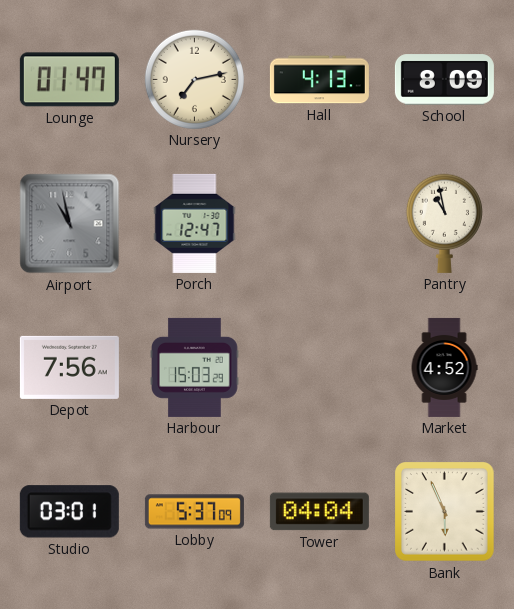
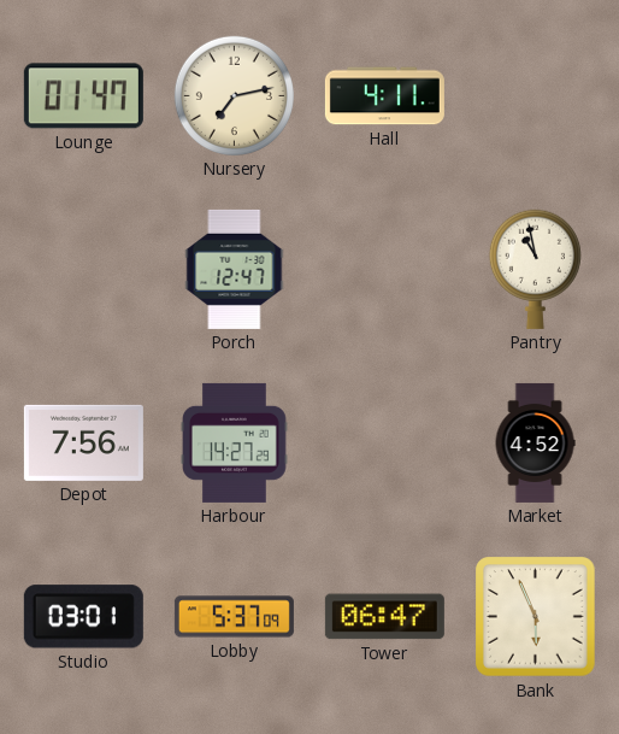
Hall: 4:13 -> 4:11 (384, 96)
School: 8:09 -> none (444, 80)
Airport: 10:58 -> none (70, 224)
Harbour: 15:03 -> 14:27 (235, 442)
Tower: 04:04 -> 06:47 (384, 617)
